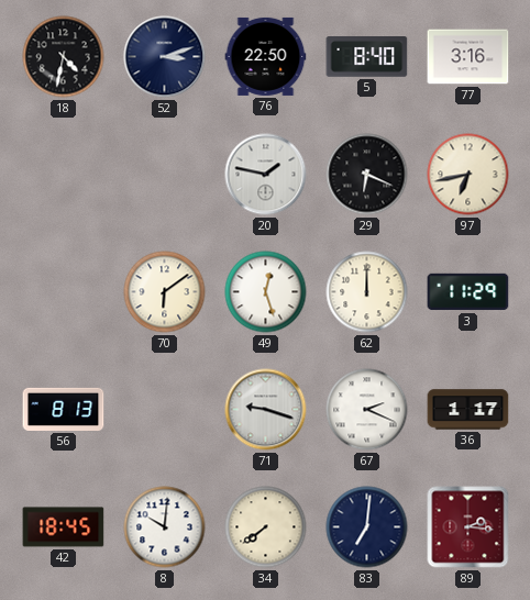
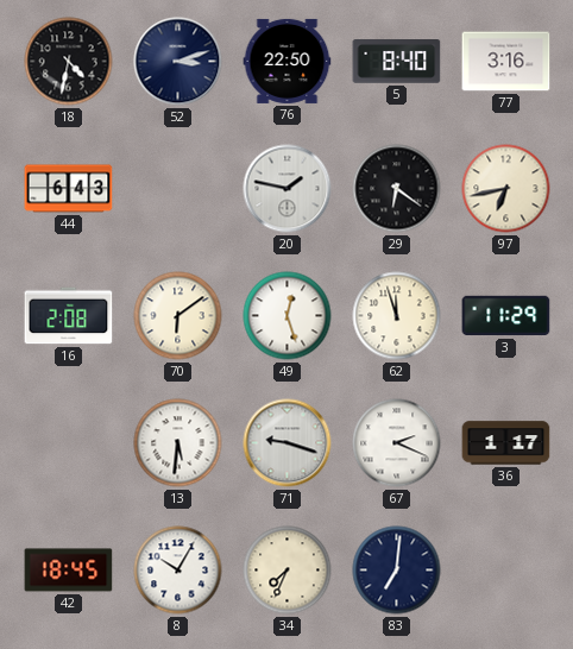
44: none -> 6:43 (69, 189)
29: 6:19 -> 6:21 (397, 189)
16: none -> 2:08 (69, 316)
62: 12:00 -> 11:57 (397, 316)
56: 8:13 -> none (64, 409)
13: none -> 5:31 (178, 443)
8: 10:01 -> 10:05 (178, 571)
34: 7:39 -> 7:34 (288, 571)
89: 2:16 -> none (468, 527)
